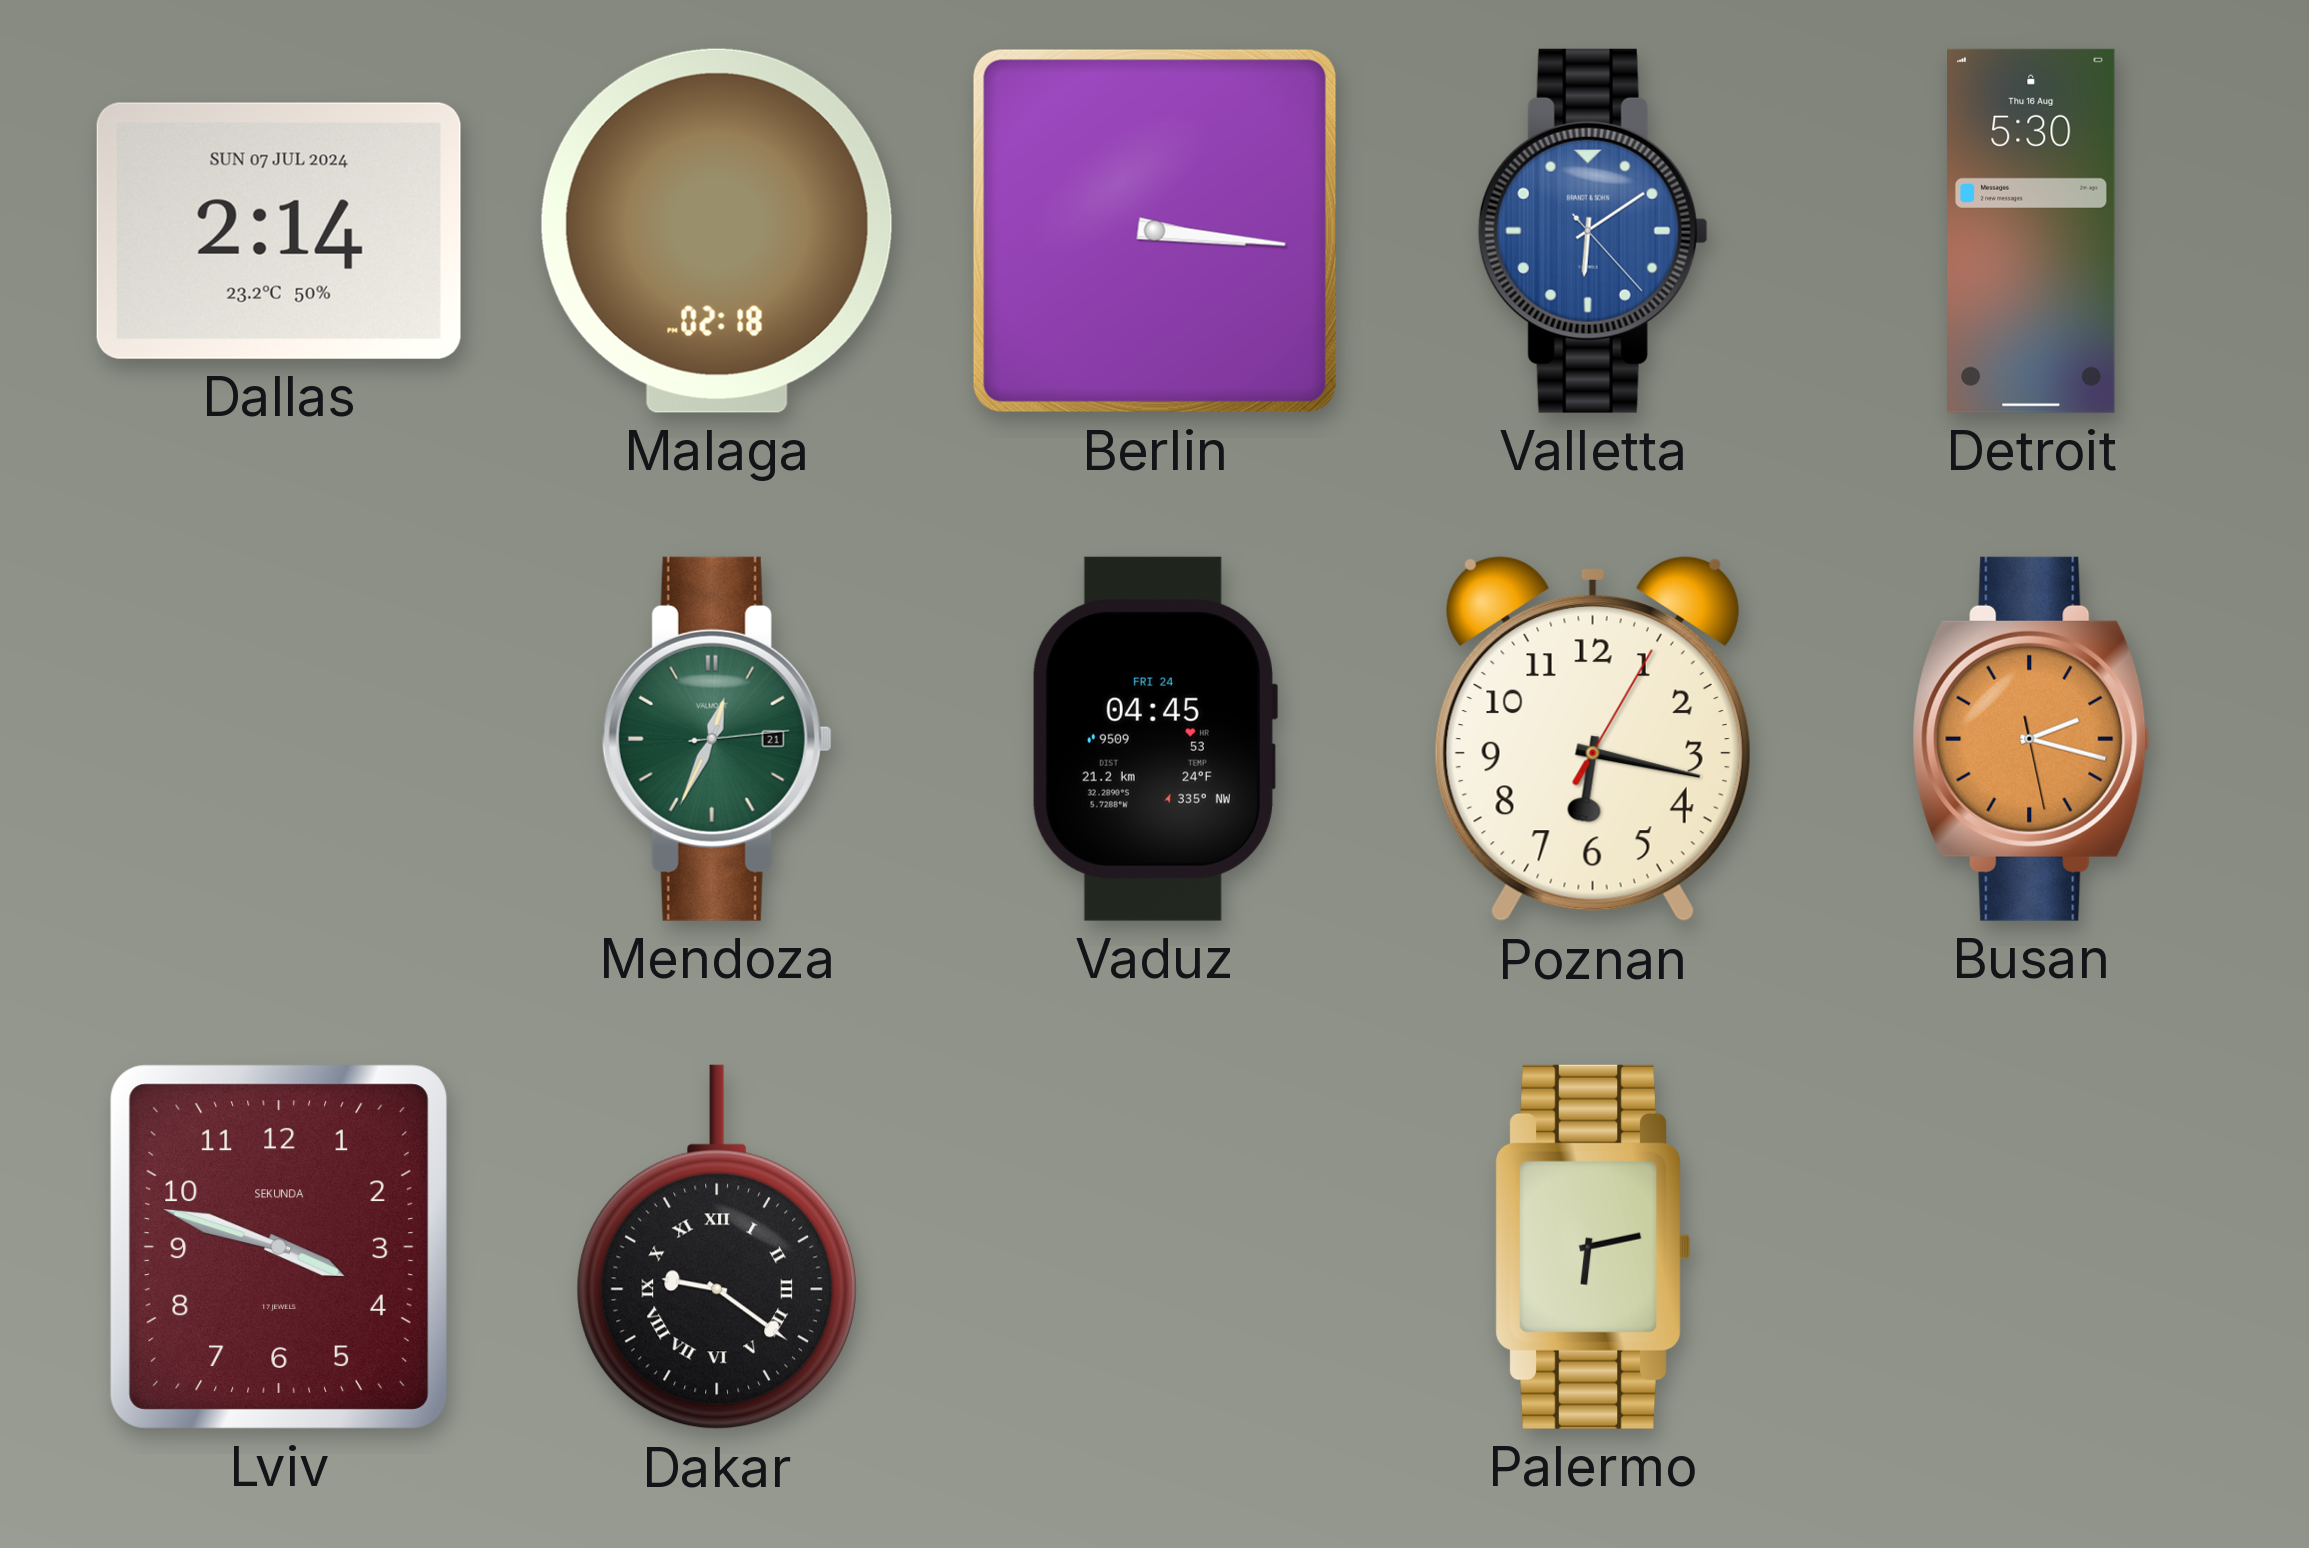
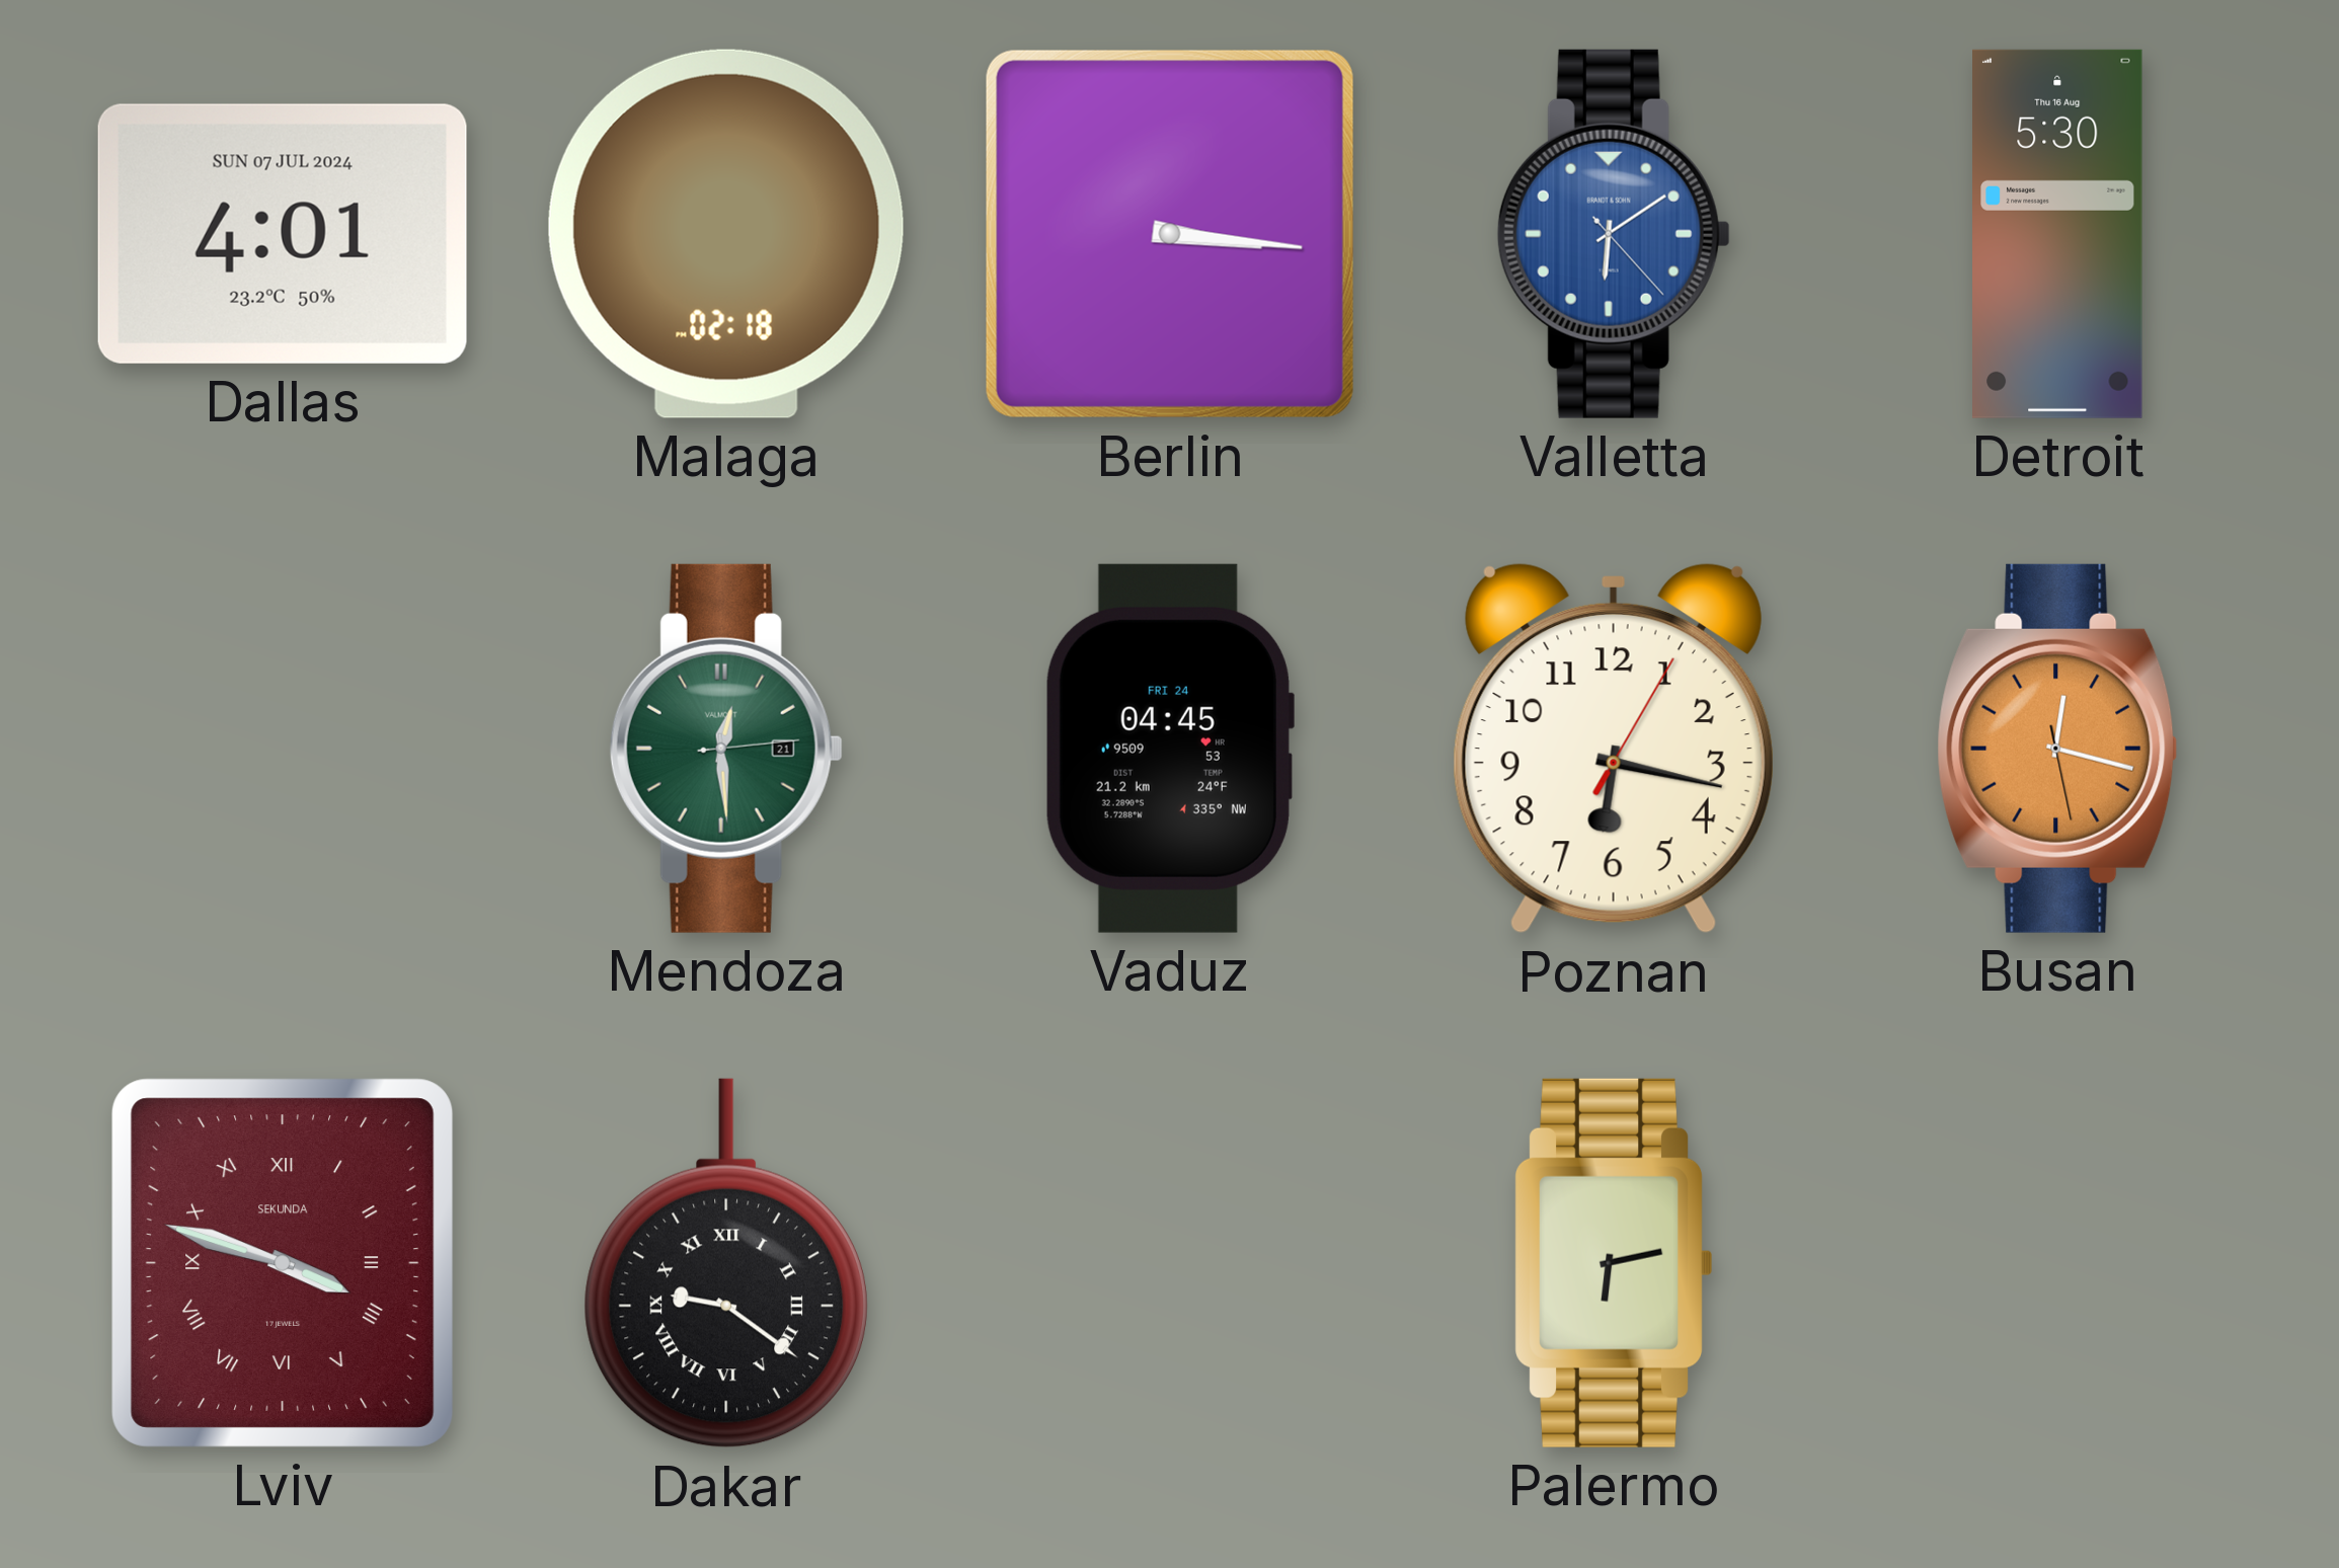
Dallas: 2:14 -> 4:01 (283, 234)
Mendoza: 12:34 -> 12:29 (726, 749)
Busan: 2:17 -> 12:17 (2057, 749)
Lviv numerals: Arabic -> Roman (283, 1263)
